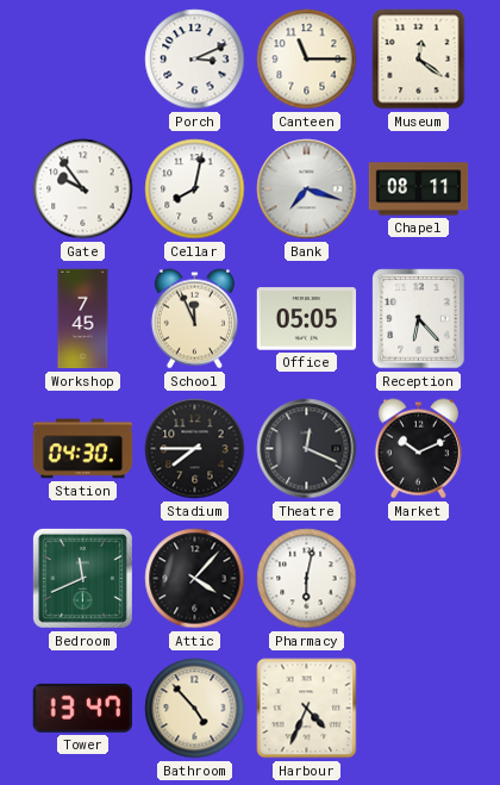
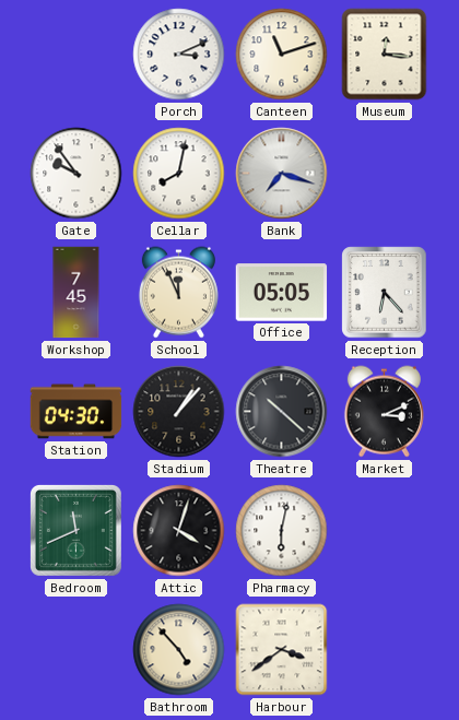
Canteen: 11:15 -> 11:12 (282, 55)
Museum: 12:21 -> 12:16 (385, 55)
Chapel: 08:11 -> none (419, 189)
Stadium: 7:45 -> 1:07 (179, 412)
Theatre: 12:19 -> 10:22 (282, 412)
Market: 10:11 -> 3:11 (384, 412)
Attic: 4:07 -> 4:03 (179, 531)
Tower: 13:47 -> none (82, 708)
Harbour: 4:34 -> 3:39 (282, 650)
